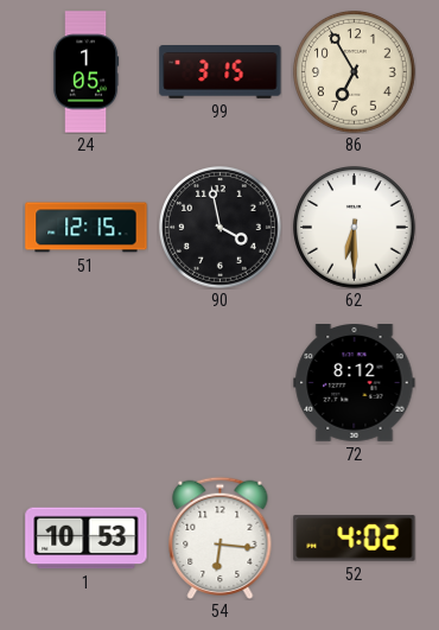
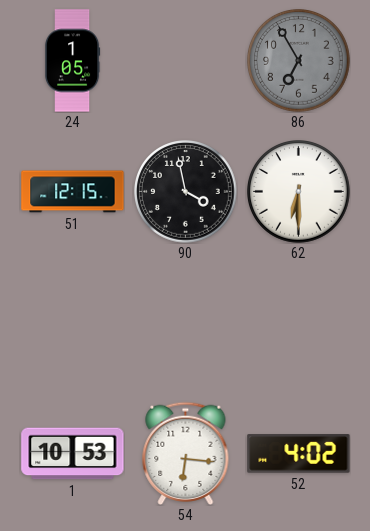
99: 3:15 -> none (221, 72)
86 dial: cream -> grey (299, 61)
72: 8:12 -> none (355, 383)
